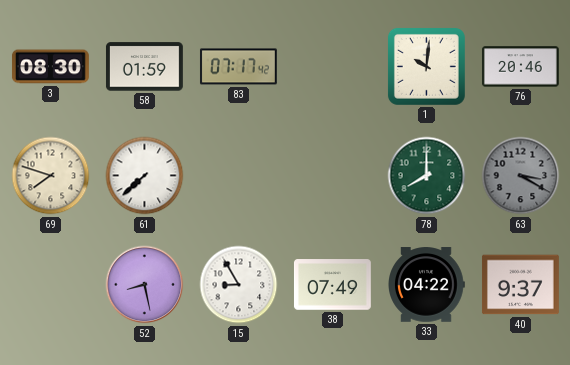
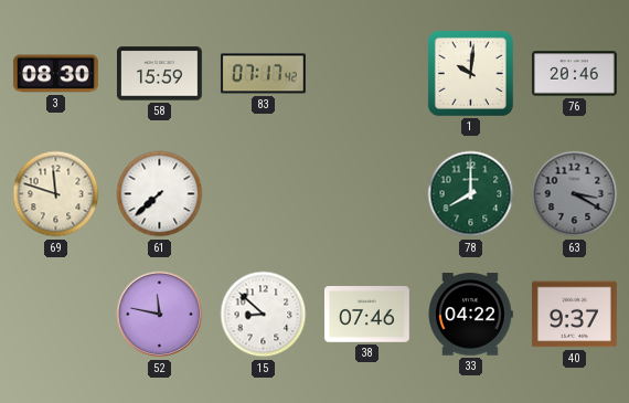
58: 01:59 -> 15:59 (159, 74)
69: 7:48 -> 11:48 (56, 194)
52: 8:28 -> 11:47 (160, 315)
15: 8:55 -> 8:52 (264, 315)
38: 07:49 -> 07:46 (366, 315)
